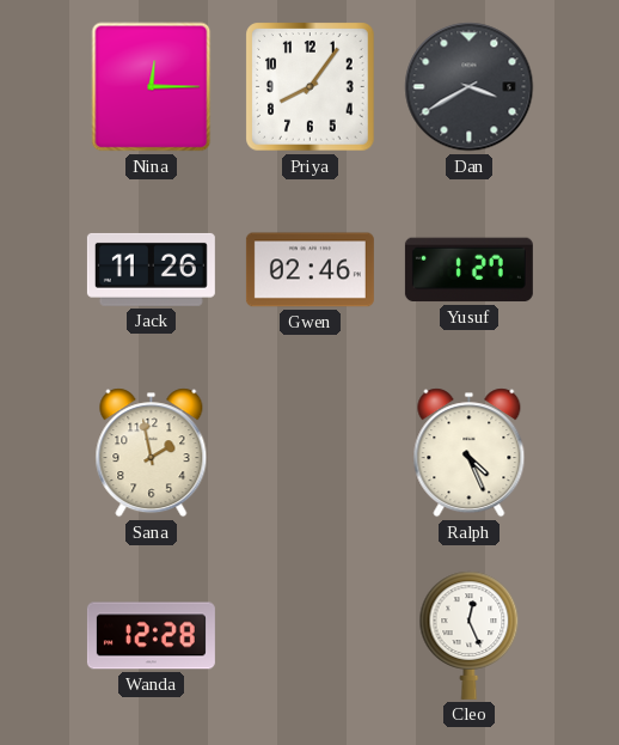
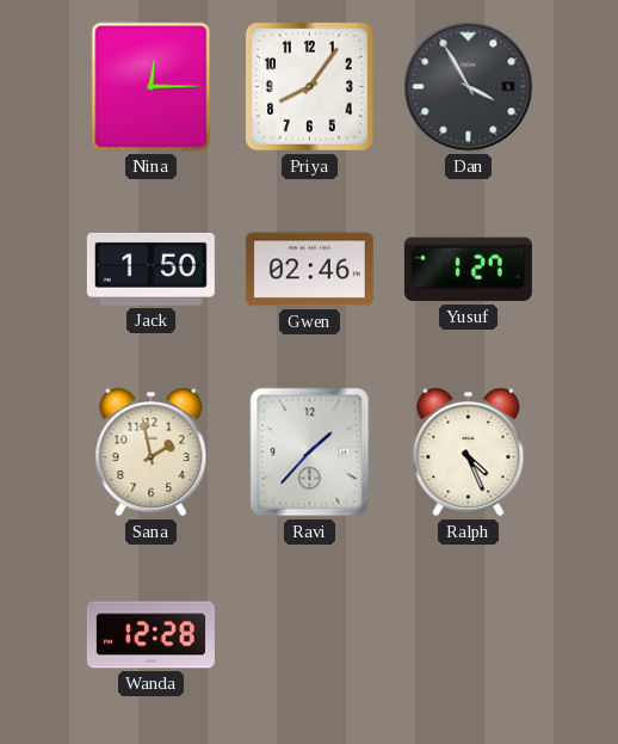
Dan: 3:40 -> 3:55 (469, 87)
Jack: 11:26 -> 1:50 (150, 269)
Ravi: none -> 1:37 (310, 453)
Cleo: 12:26 -> none (470, 635)
